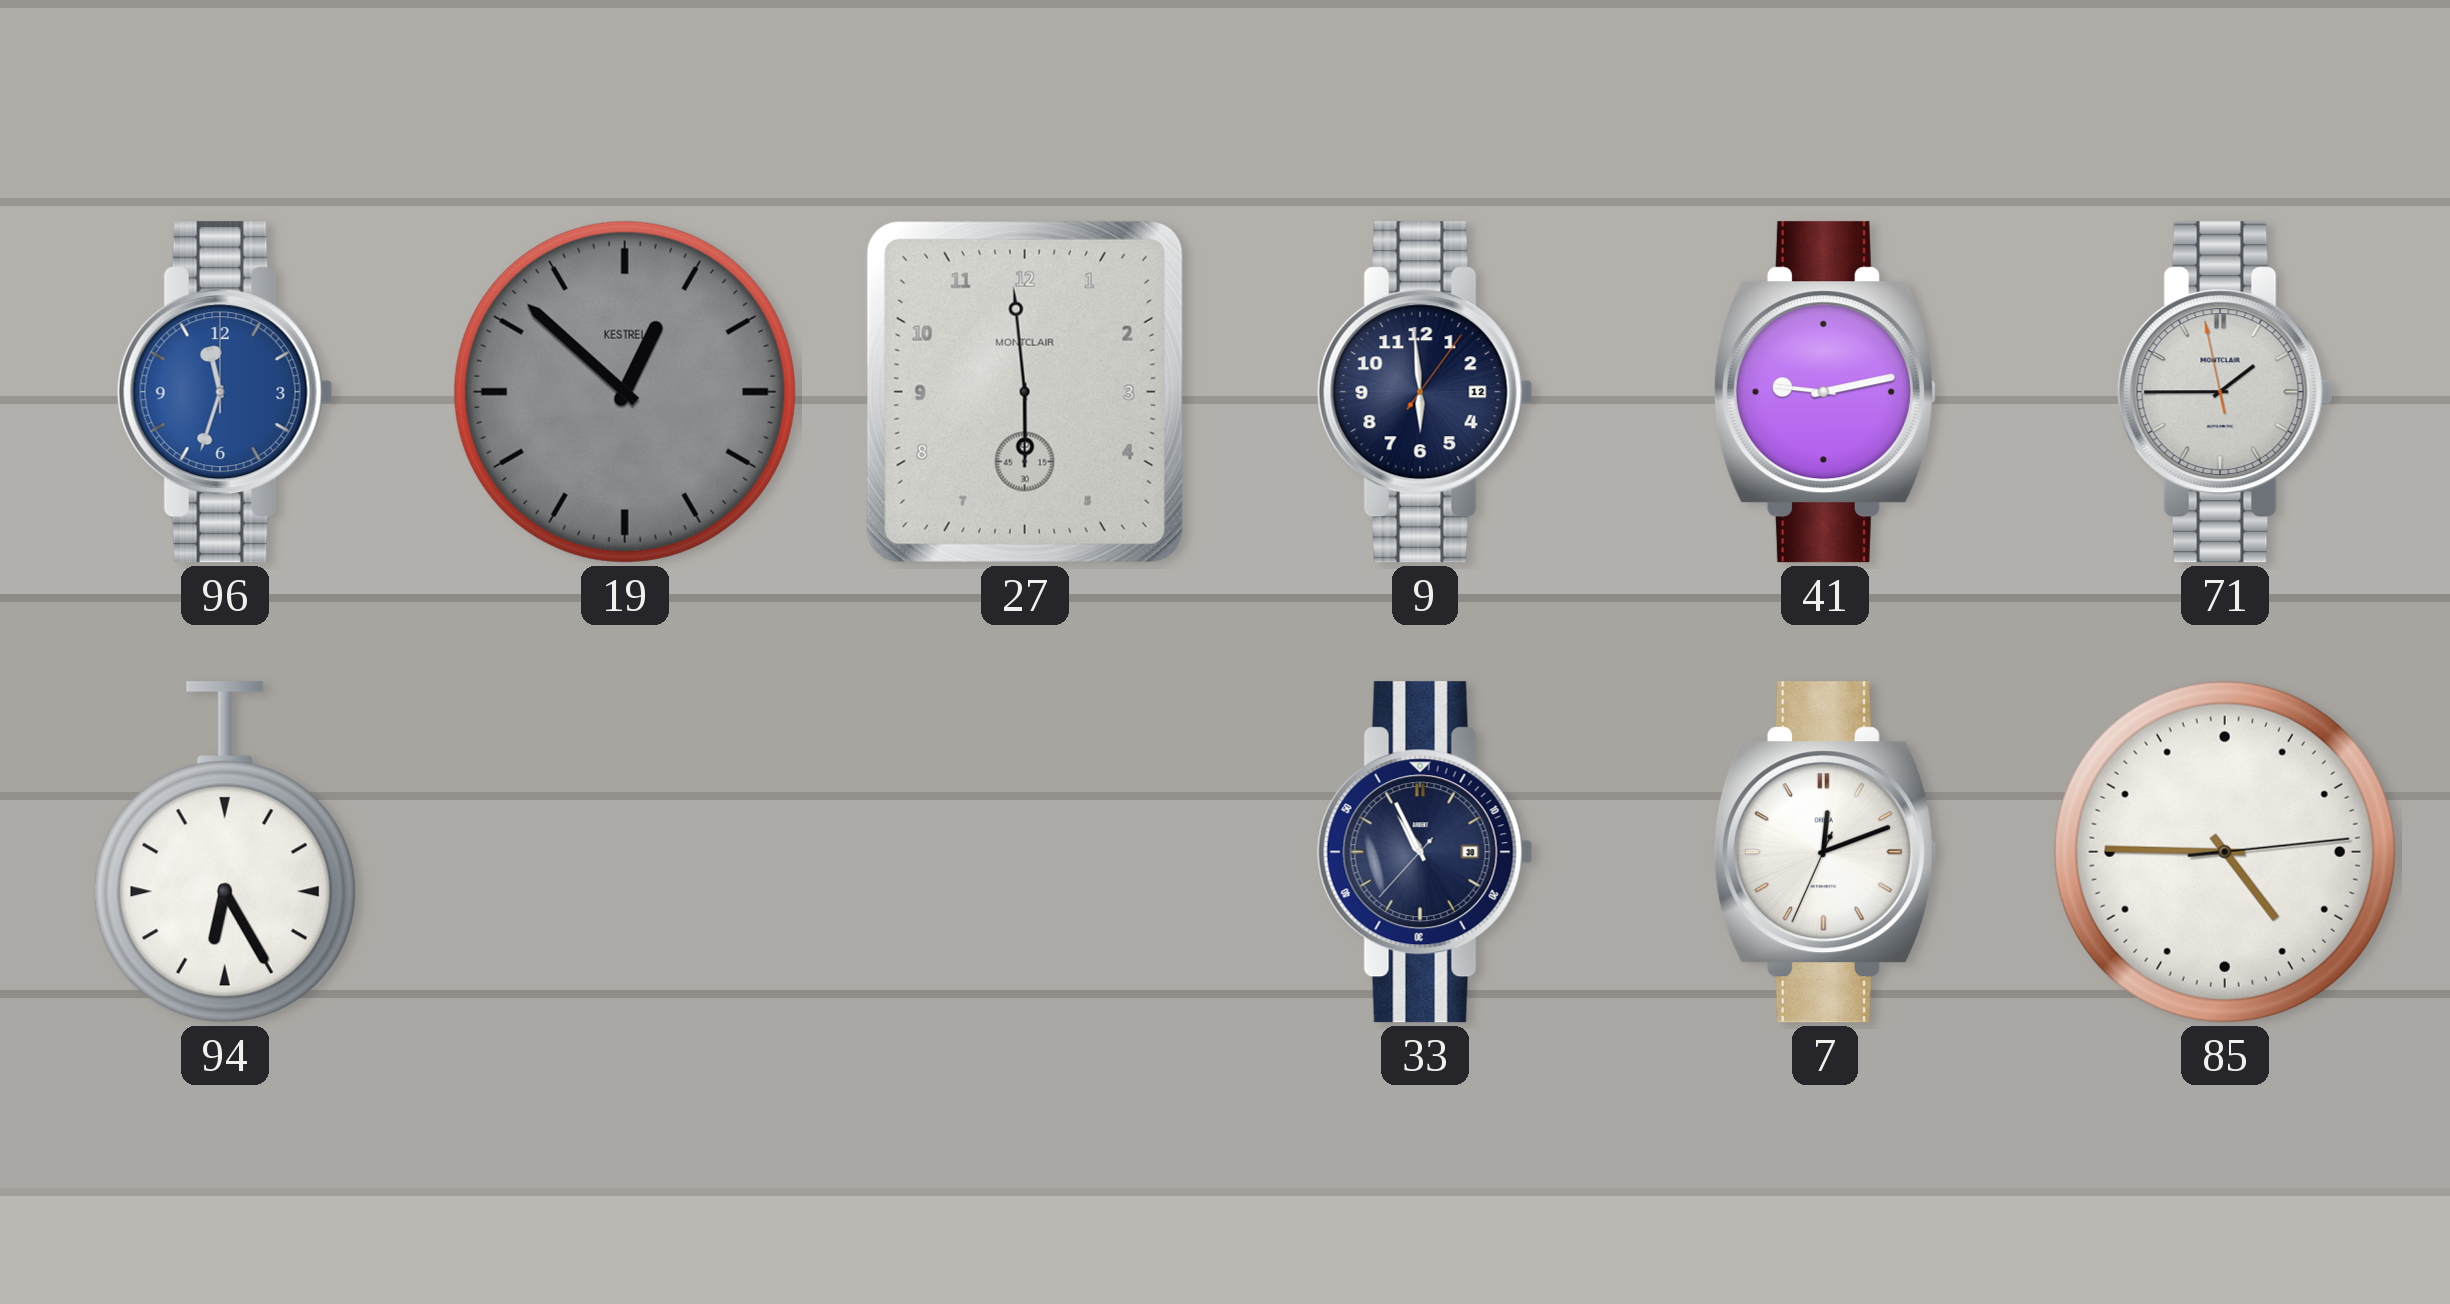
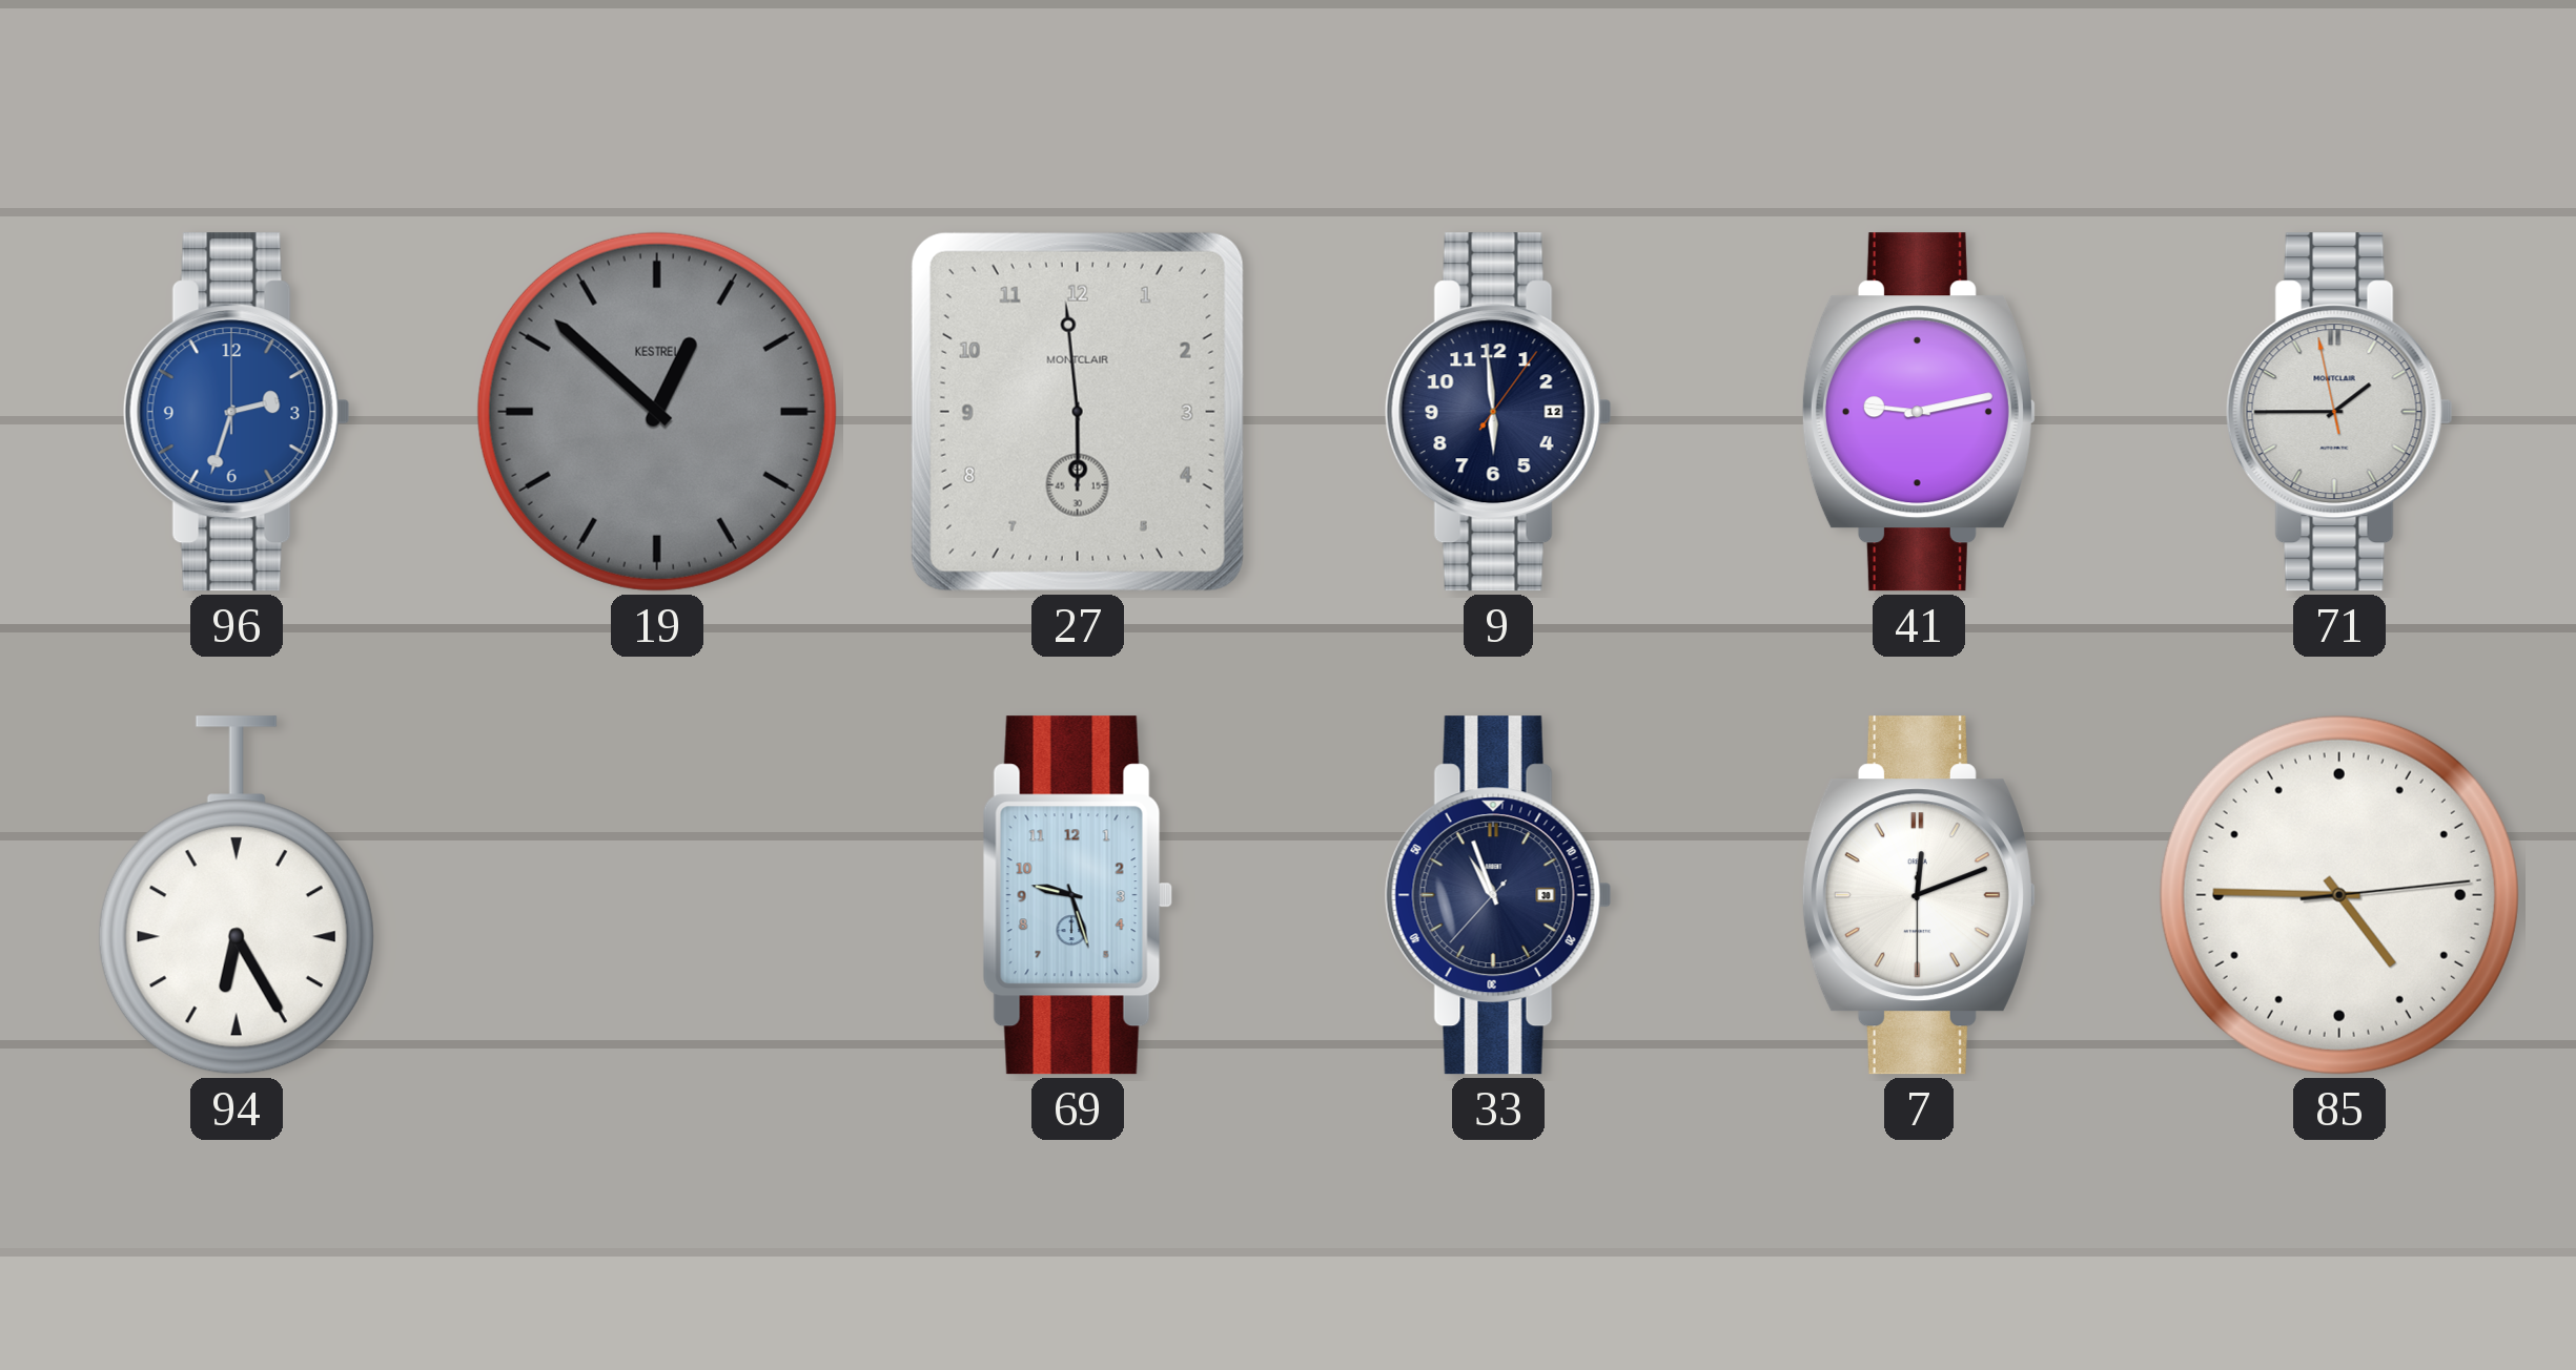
96: 11:33 -> 2:33 (237, 412)
69: none -> 9:27 (1078, 895)
33: 10:55 -> 10:56 (1498, 895)
7: 12:11:34 -> 12:11:30 (1919, 895)
